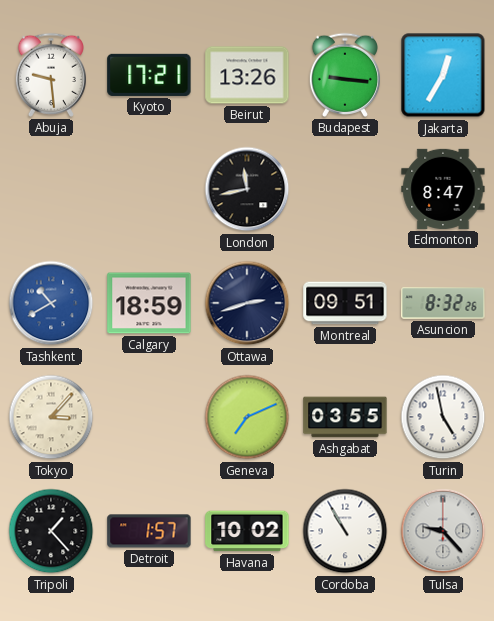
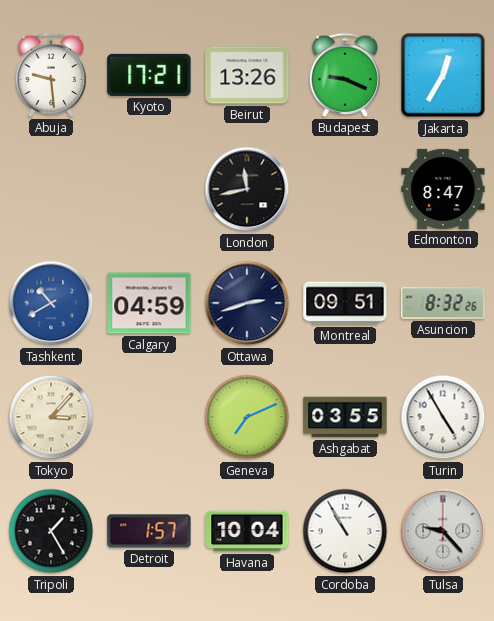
Budapest: 9:16 -> 9:19 (344, 75)
Calgary: 18:59 -> 04:59 (149, 303)
Turin: 4:58 -> 4:55 (443, 417)
Tripoli: 1:23 -> 1:25 (51, 531)
Havana: 10:02 -> 10:04 (247, 531)
